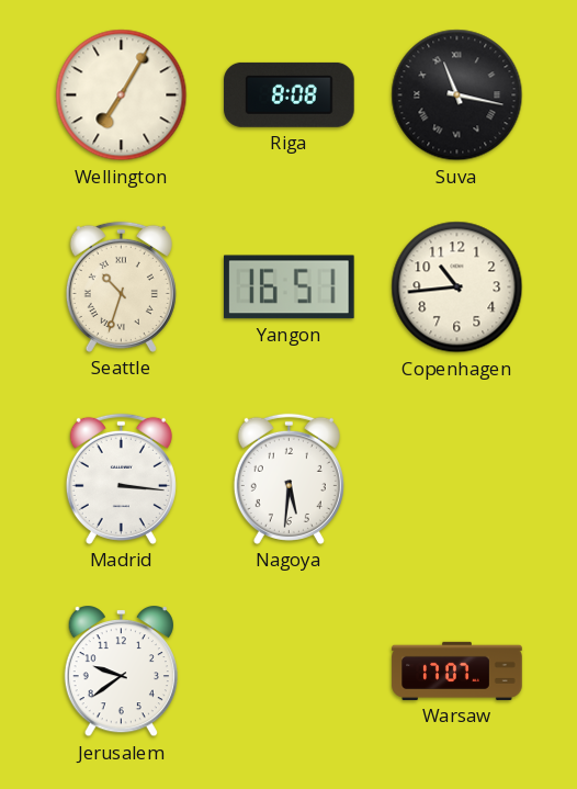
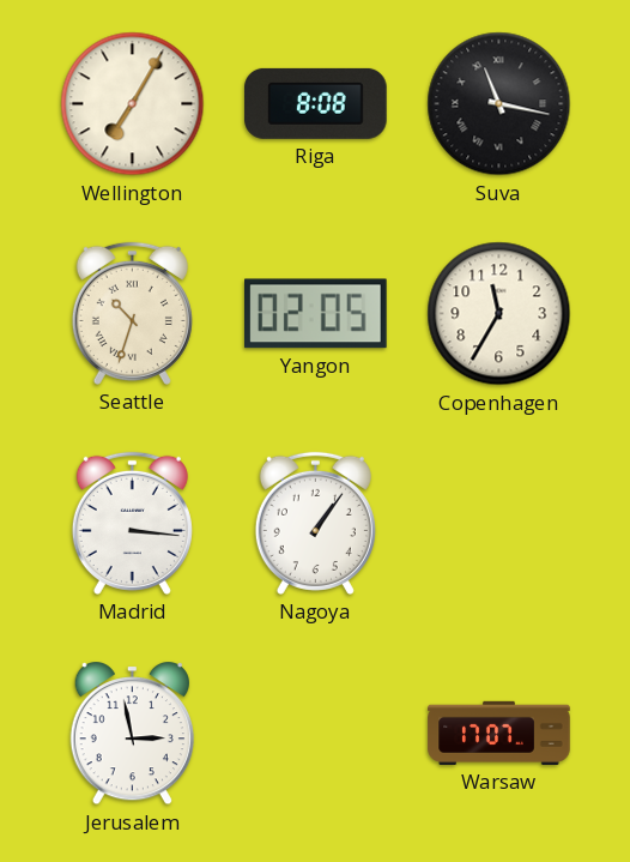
Yangon: 16:51 -> 02:05 (316, 314)
Copenhagen: 10:44 -> 11:35 (499, 314)
Nagoya: 5:31 -> 1:06 (315, 523)
Jerusalem: 9:39 -> 2:58 (132, 735)
